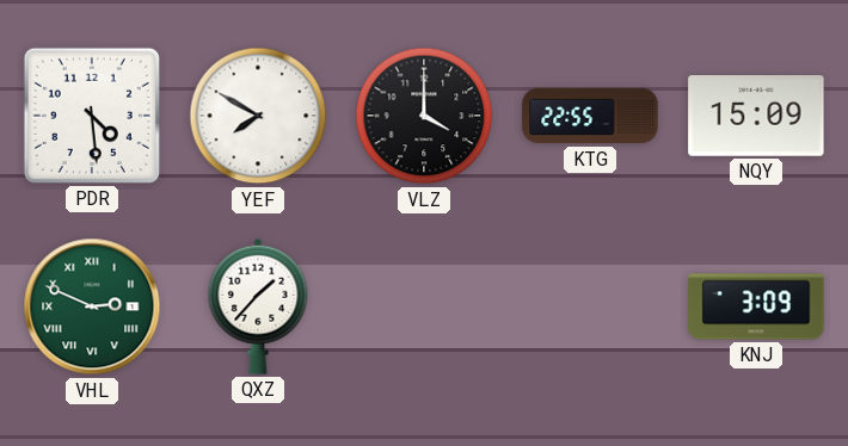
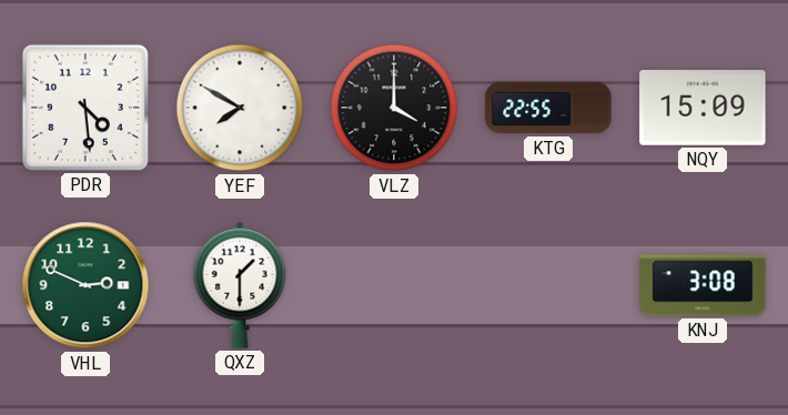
VHL numerals: Roman -> Arabic (85, 285)
QXZ: 1:37 -> 1:30 (240, 285)
KNJ: 3:09 -> 3:08 (703, 285)
